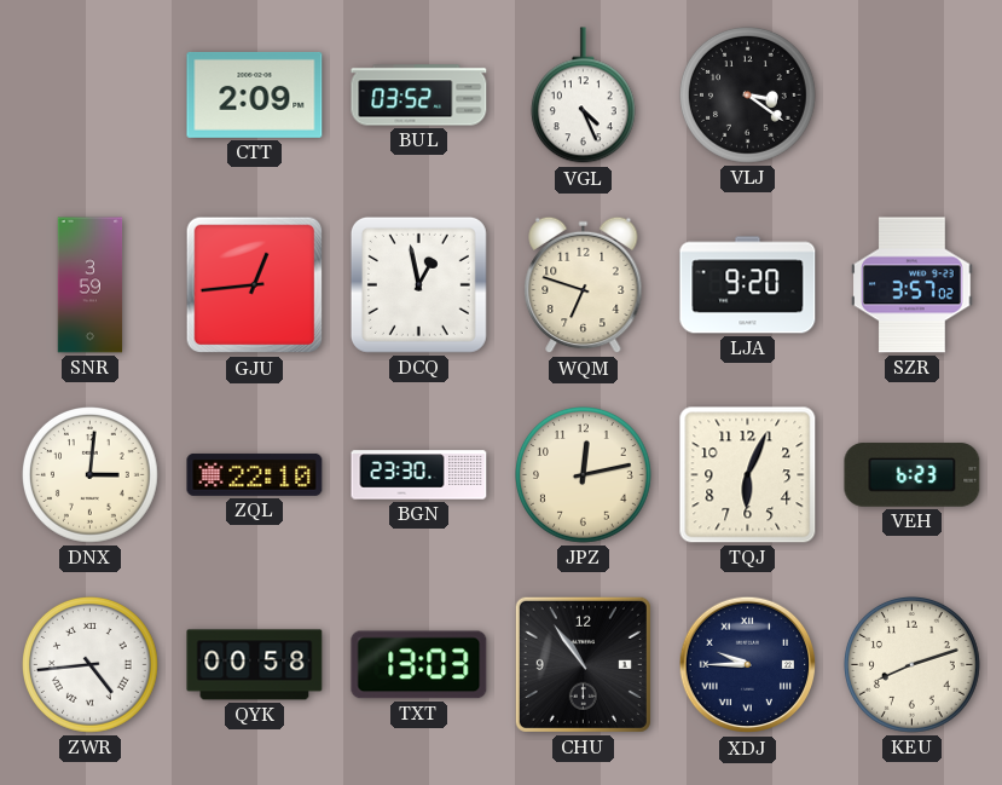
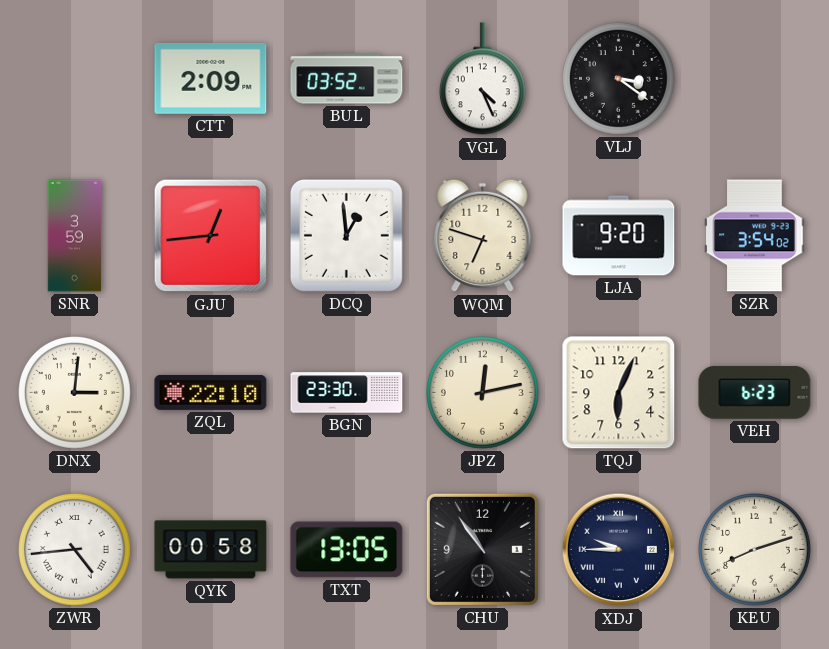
DCQ: 12:58 -> 12:59 (346, 235)
SZR: 3:57 -> 3:54 (755, 236)
TXT: 13:03 -> 13:05 (347, 550)
